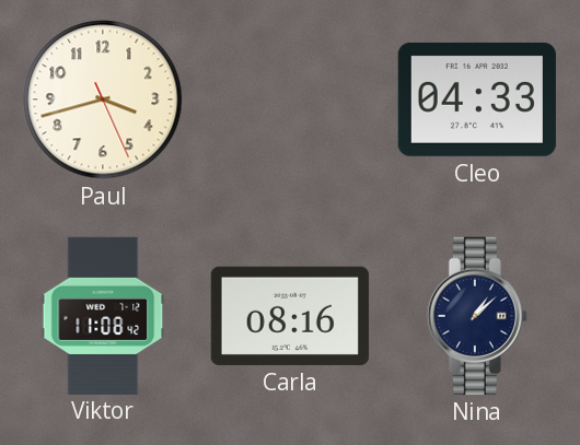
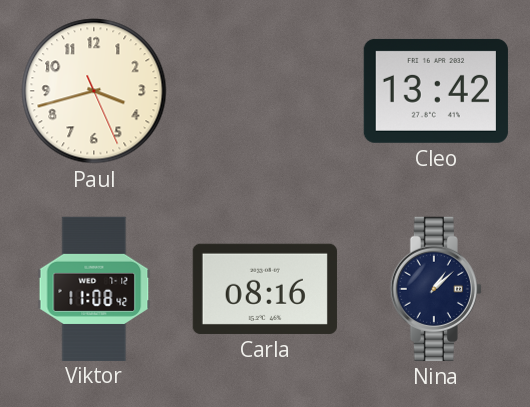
Cleo: 04:33 -> 13:42 (436, 91)
